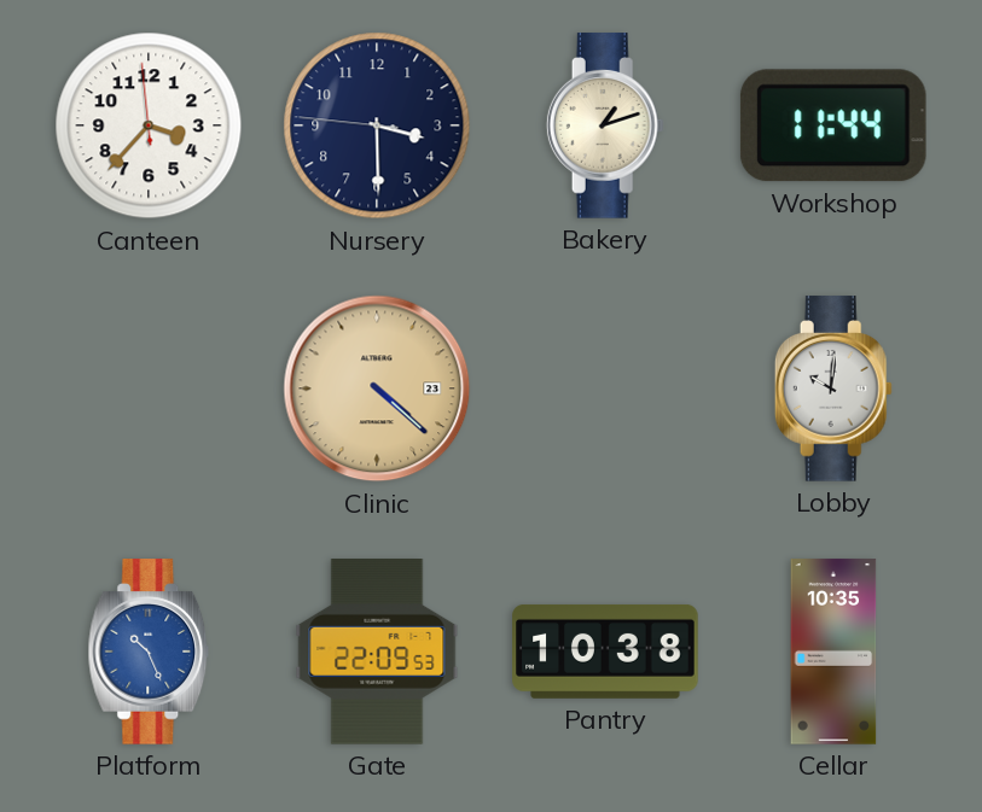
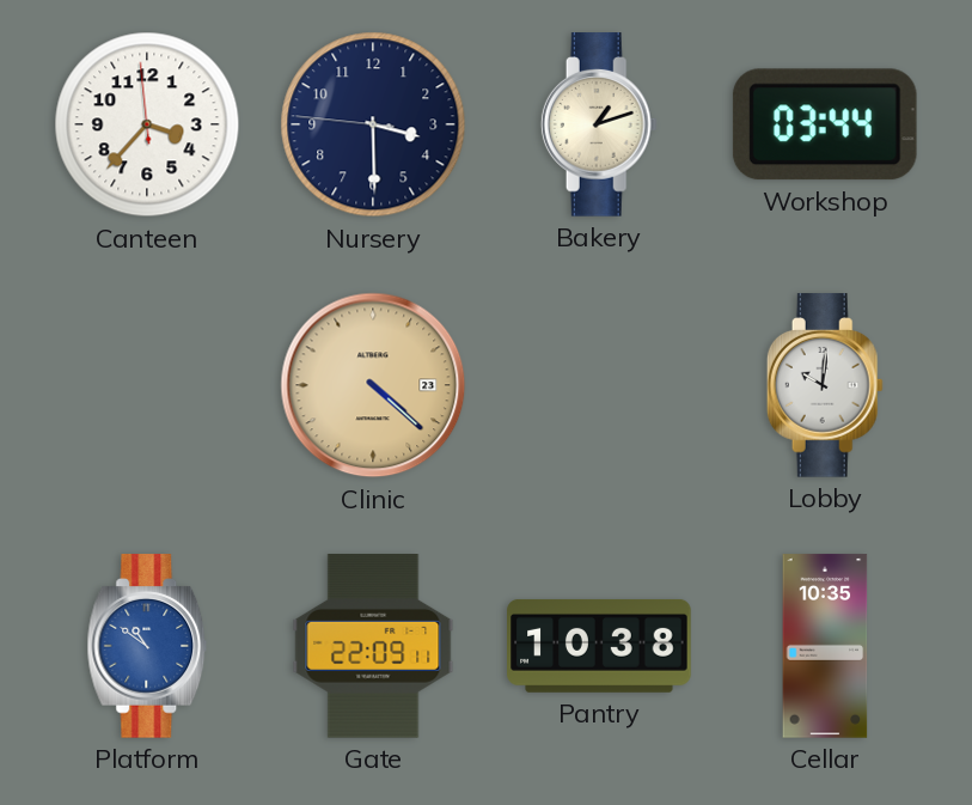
Workshop: 11:44 -> 03:44 (825, 124)
Platform: 10:26 -> 10:51 (147, 646)
Gate: 22:09:53 -> 22:09:11 (373, 646)
